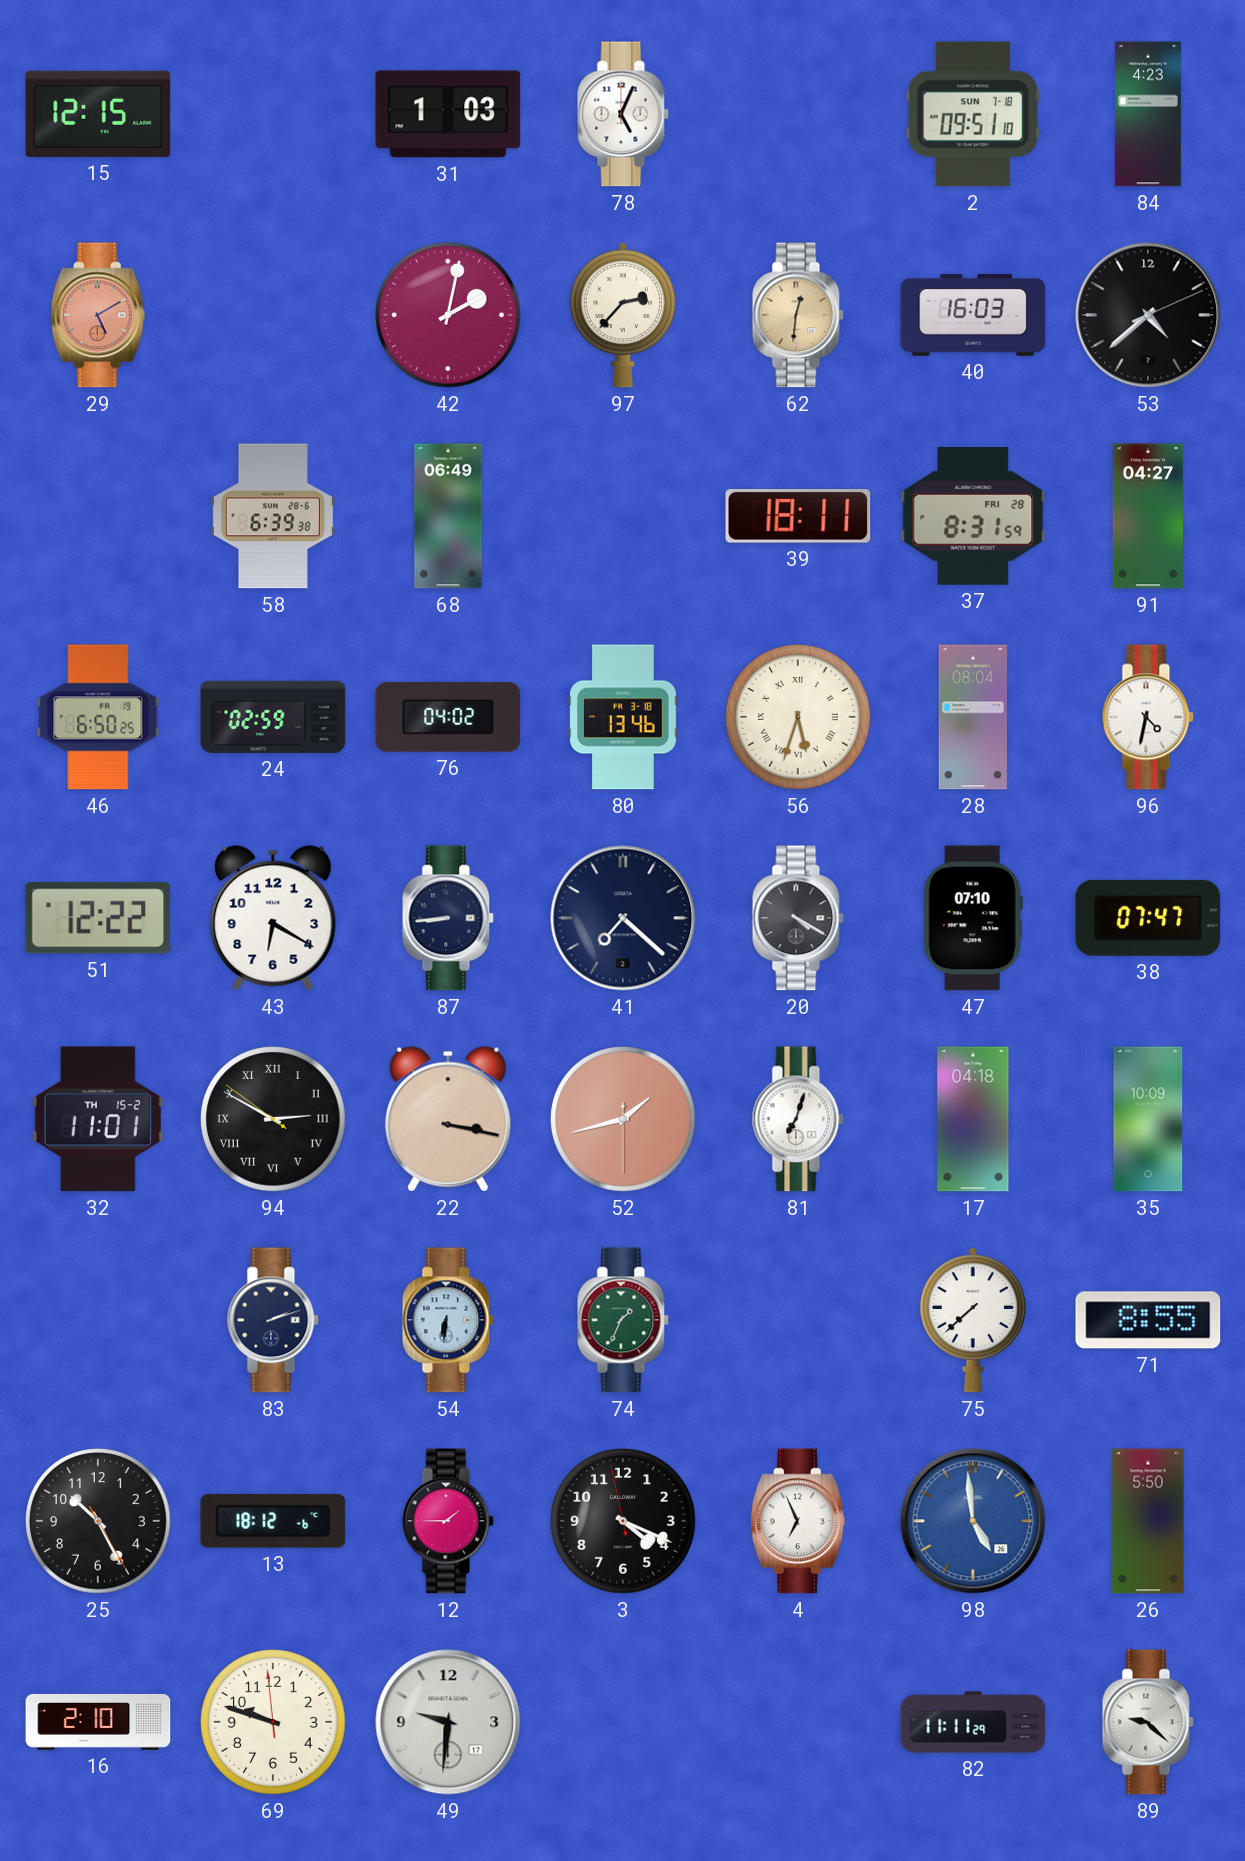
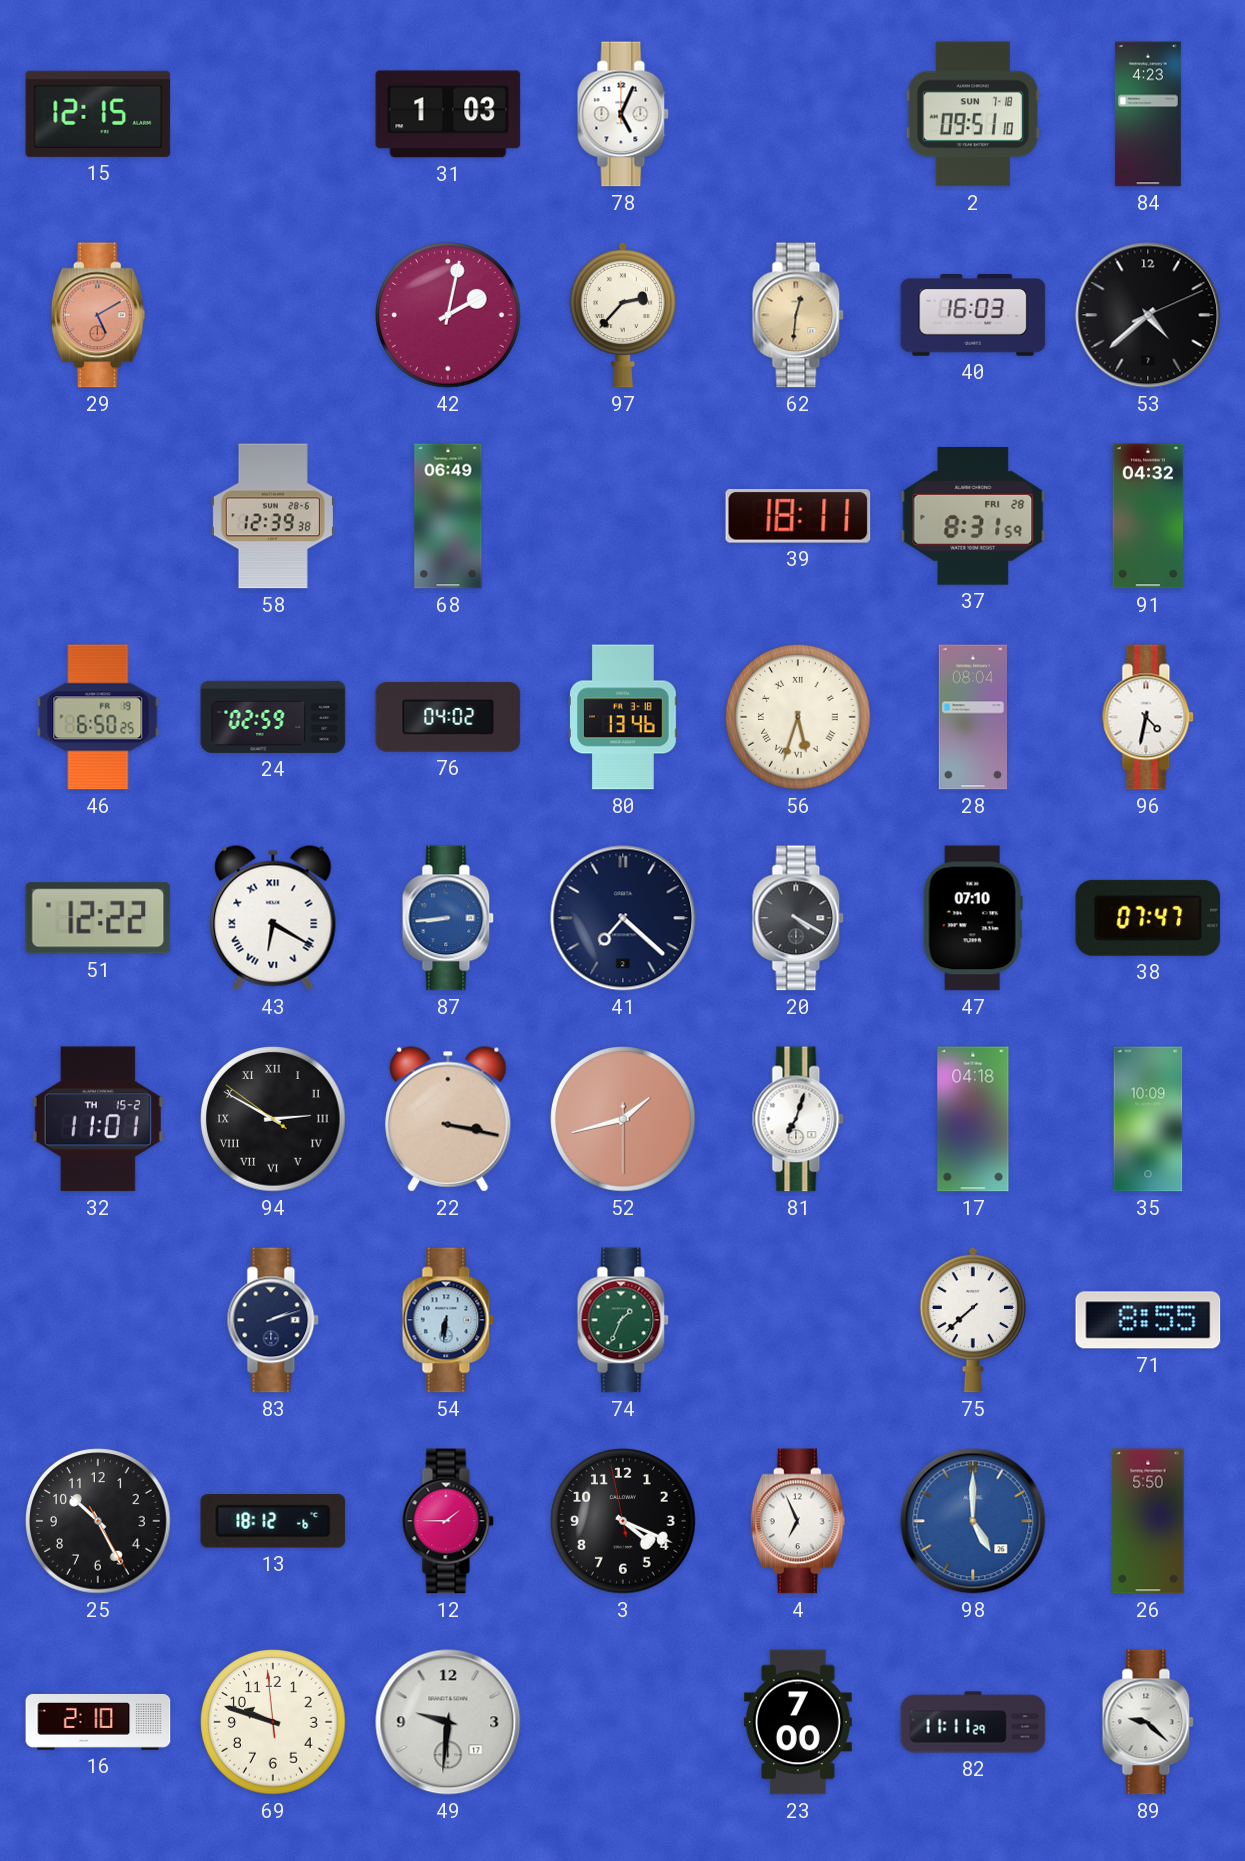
58: 6:39 -> 12:39 (273, 516)
91: 04:27 -> 04:32 (1148, 516)
43 numerals: Arabic -> Roman (273, 918)
87 dial: navy -> blue (448, 918)
98: 4:59 -> 5:00 (973, 1521)
23: none -> 7:00 (798, 1722)
